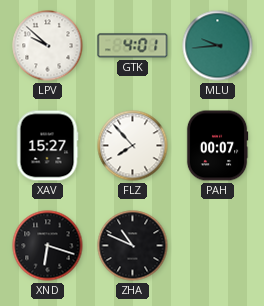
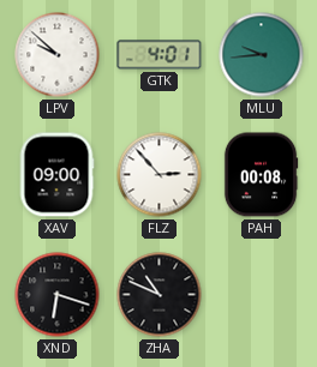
XAV: 15:27 -> 09:00 (56, 175)
FLZ: 7:53 -> 2:53 (160, 175)
PAH: 00:07 -> 00:08 (261, 175)
